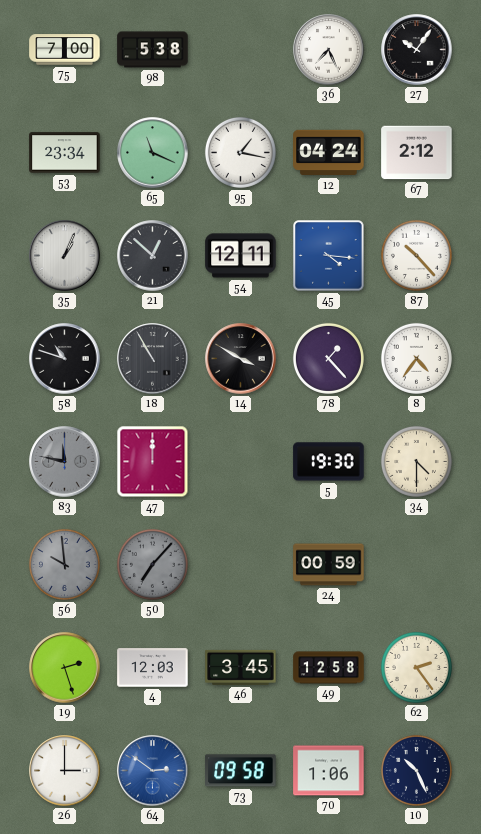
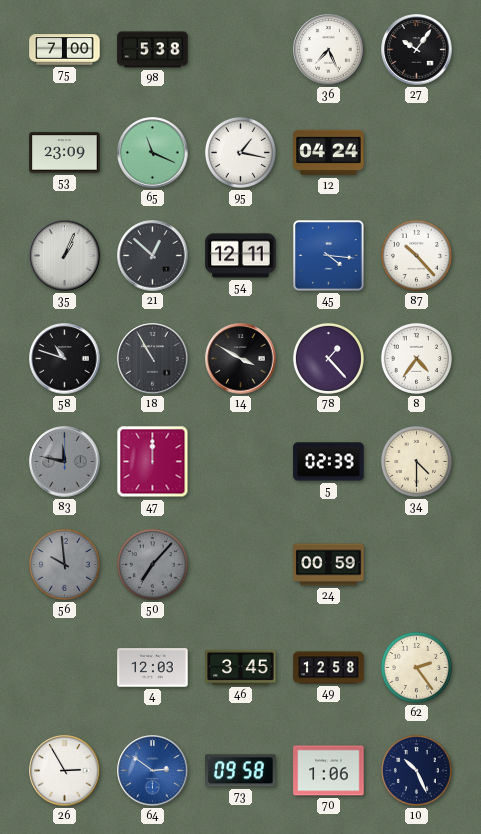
53: 23:34 -> 23:09 (65, 153)
67: 2:12 -> none (417, 153)
5: 19:30 -> 02:39 (329, 462)
19: 2:27 -> none (65, 668)
26: 3:00 -> 2:55 (65, 771)
